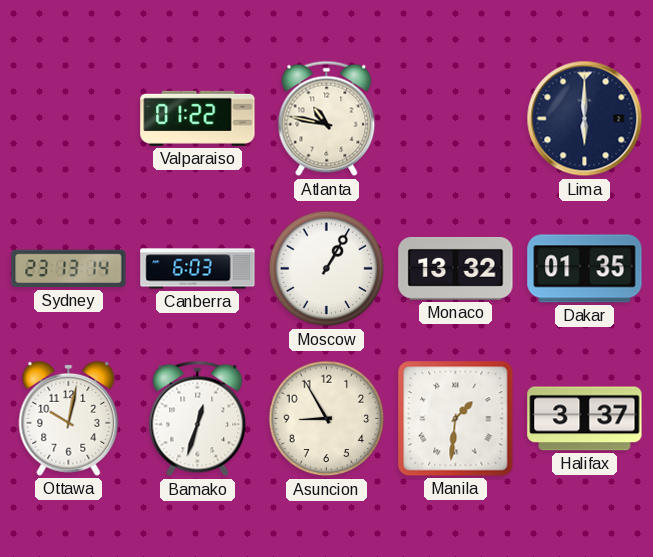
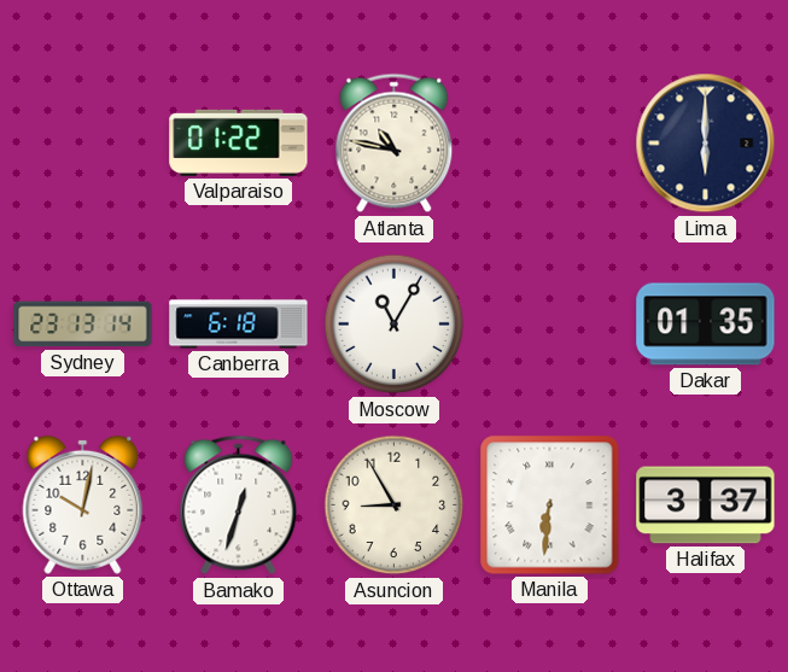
Canberra: 6:03 -> 6:18 (239, 325)
Moscow: 1:05 -> 11:05 (395, 325)
Monaco: 13:32 -> none (456, 269)
Manila: 1:31 -> 6:31 (550, 506)
